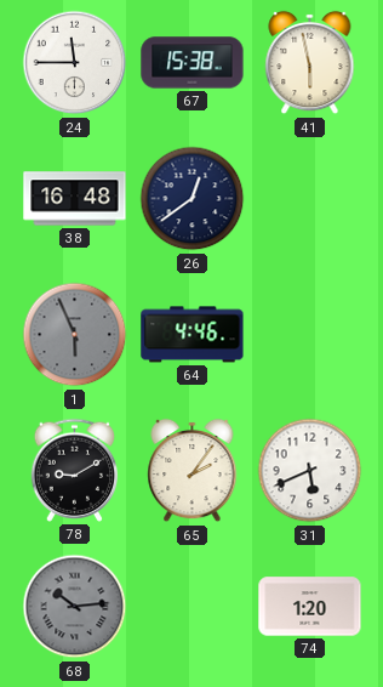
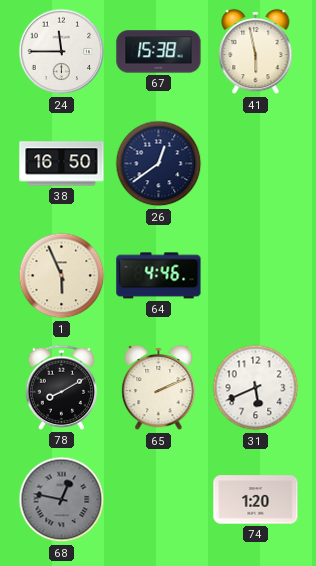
38: 16:48 -> 16:50 (62, 164)
1 dial: grey -> cream (62, 276)
78: 9:10 -> 8:10 (61, 387)
65: 2:06 -> 2:11 (159, 388)
68: 10:14 -> 12:47 (62, 500)
